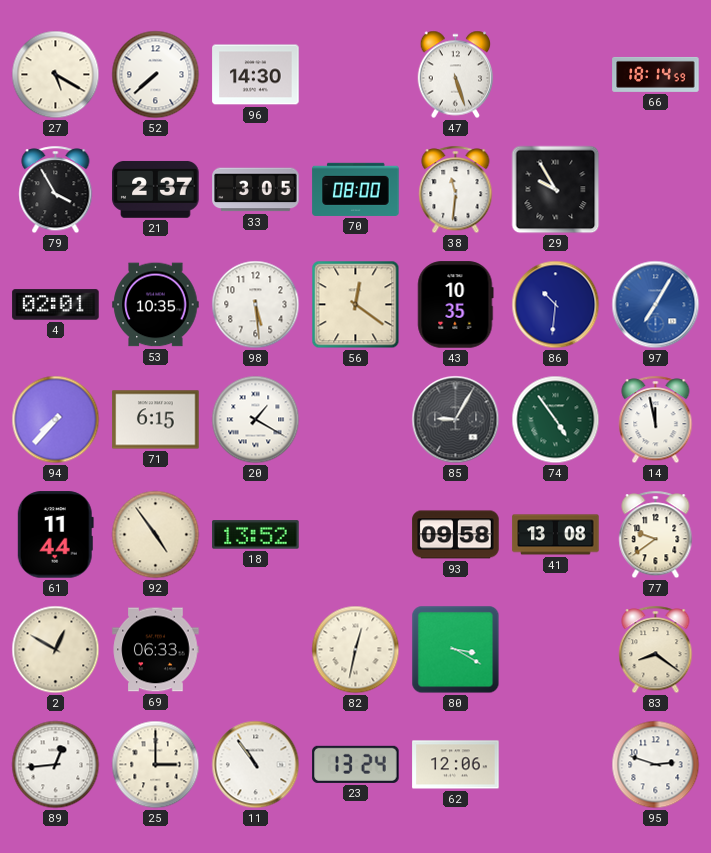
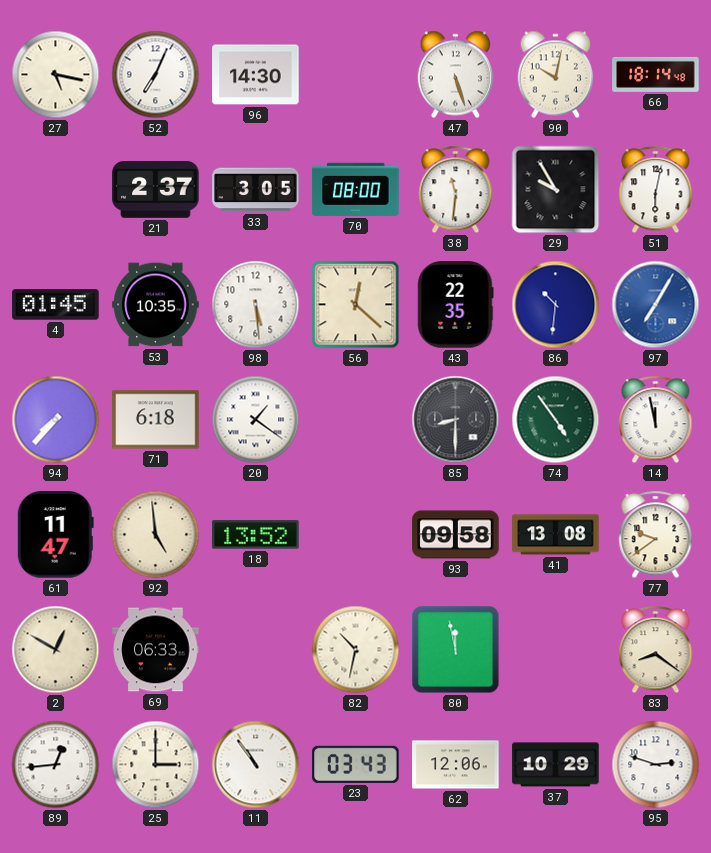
27: 5:20 -> 5:17 (56, 75)
52: 7:38 -> 7:04 (156, 75)
90: none -> 10:02 (556, 75)
66: 18:14:59 -> 18:14:48 (656, 74)
79: 3:55 -> none (56, 190)
51: none -> 6:02 (656, 190)
4: 02:01 -> 01:45 (56, 305)
56: 12:21 -> 12:22 (356, 305)
43: 10:35 -> 22:35 (456, 305)
71: 6:15 -> 6:18 (156, 420)
20: 1:20 -> 1:21 (256, 420)
85: 9:05 -> 8:30 (456, 420)
61: 11:44 -> 11:47 (55, 535)
92: 4:54 -> 4:59 (156, 535)
82: 12:32 -> 10:32 (356, 650)
80: 3:20 -> 11:58 (456, 650)
23: 13:24 -> 03:43 (356, 764)
37: none -> 10:29 (556, 765)
